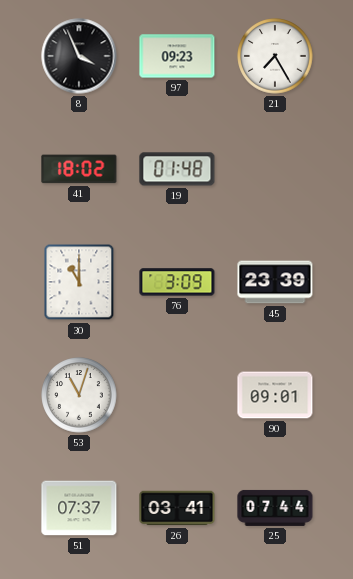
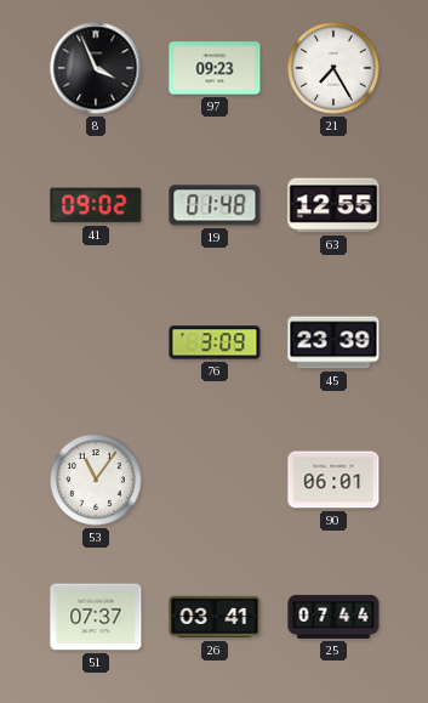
41: 18:02 -> 09:02 (96, 205)
63: none -> 12:55 (333, 205)
30: 11:00 -> none (79, 282)
53: 11:03 -> 11:06 (96, 480)
90: 09:01 -> 06:01 (333, 480)
